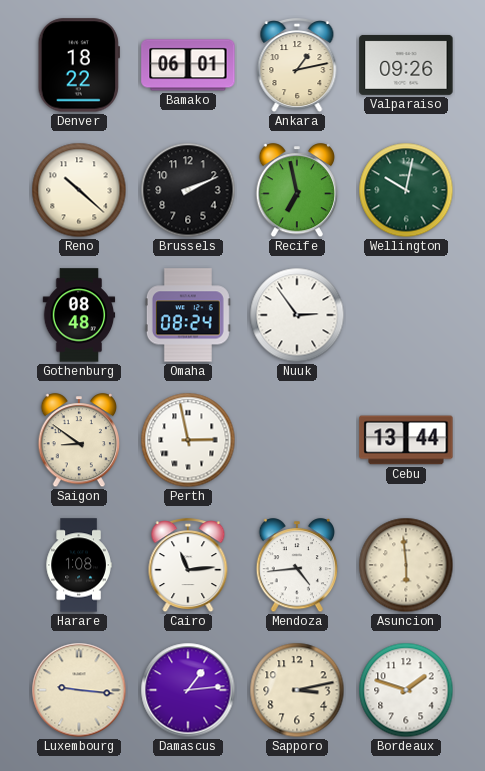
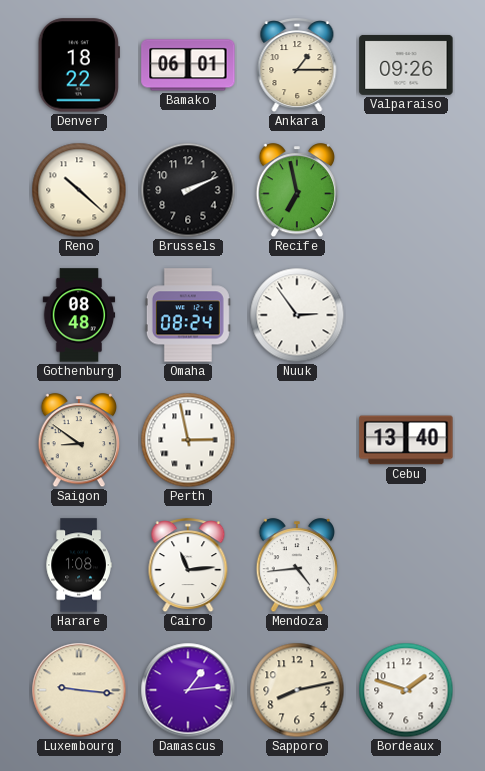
Ankara: 1:13 -> 1:15 (297, 66)
Wellington: 10:02 -> none (406, 190)
Cebu: 13:44 -> 13:40 (406, 440)
Asuncion: 5:59 -> none (406, 565)
Sapporo: 3:13 -> 8:13 (297, 690)
